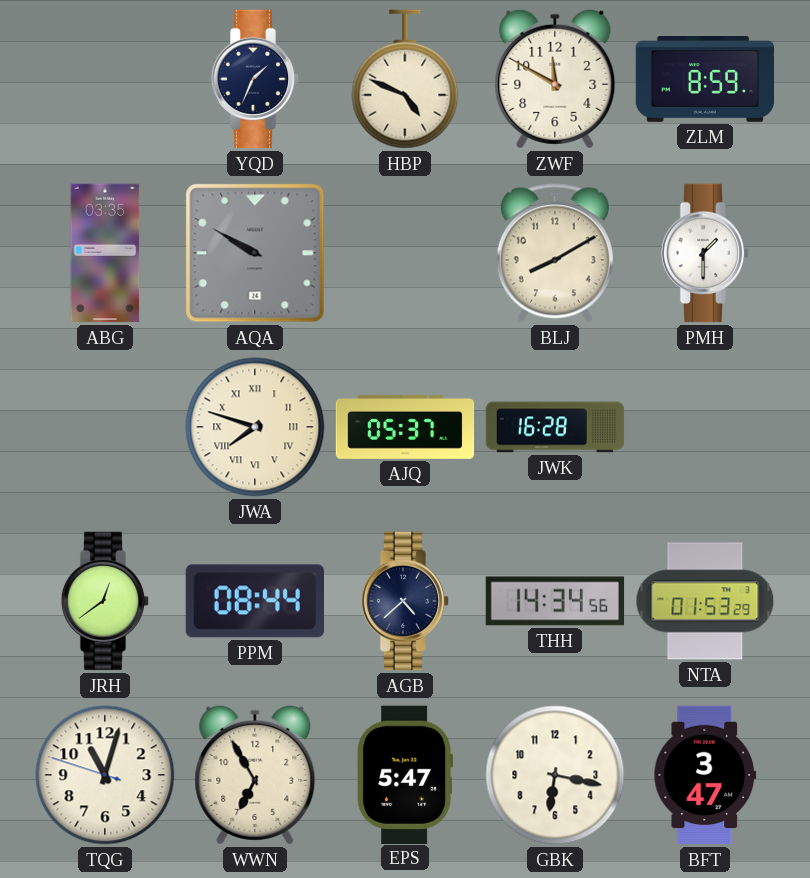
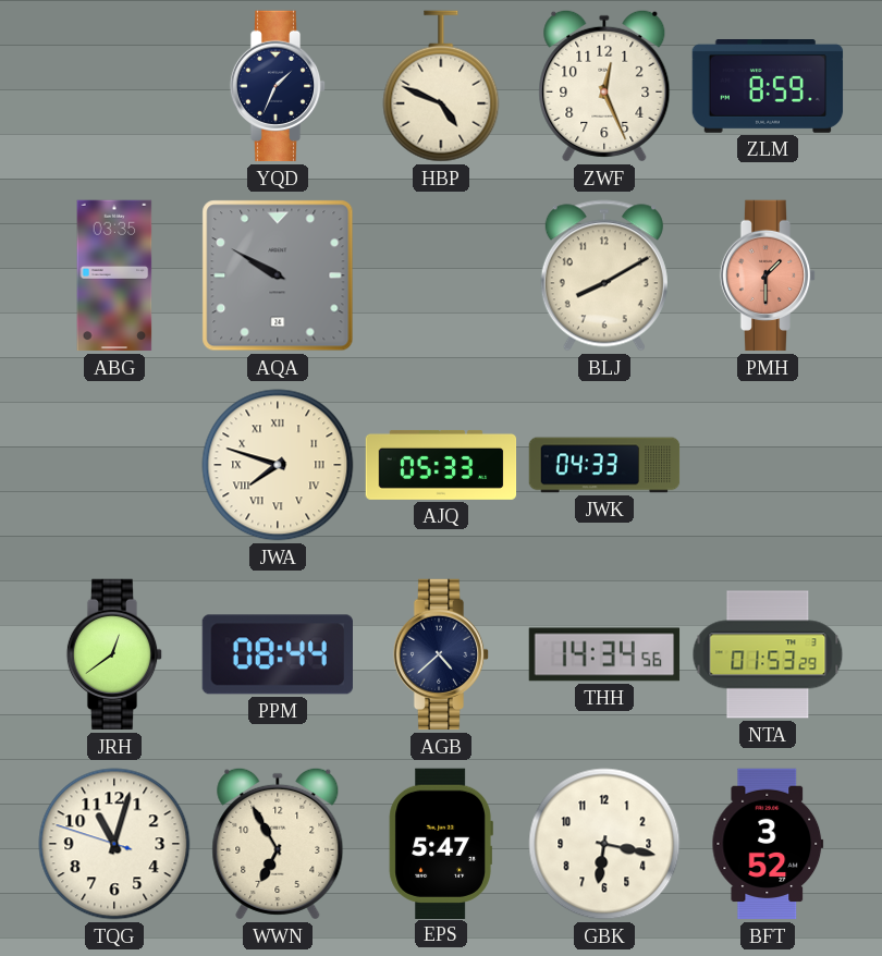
ZWF: 11:50 -> 12:26 (604, 86)
PMH dial: white -> salmon (768, 275)
AJQ: 05:37 -> 05:33 (441, 465)
JWK: 16:28 -> 04:33 (604, 465)
BFT: 3:47 -> 3:52 (768, 844)
